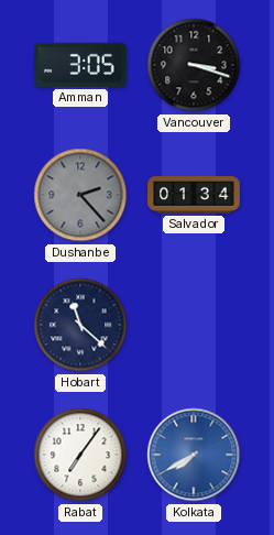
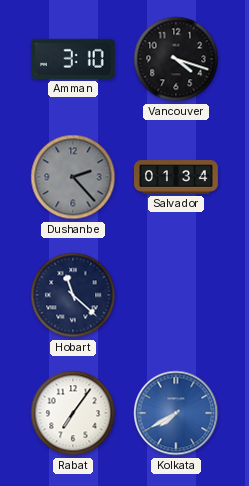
Amman: 3:05 -> 3:10 (73, 59)
Vancouver: 3:18 -> 4:18 (176, 59)
